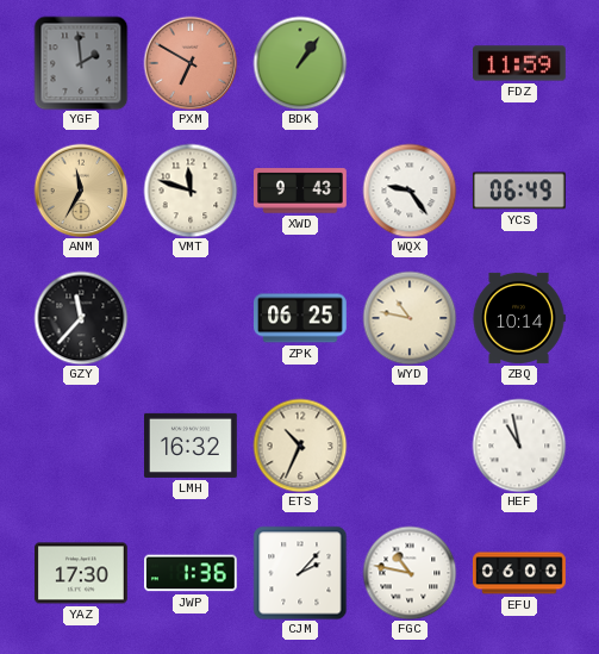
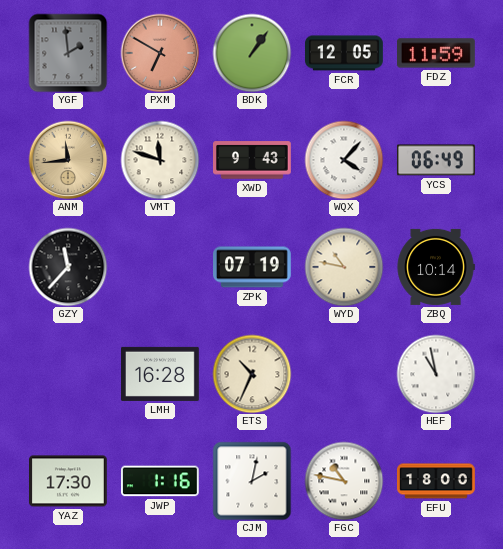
FCR: none -> 12:05 (345, 53)
ANM: 11:35 -> 11:44 (68, 160)
WQX: 9:24 -> 4:07 (344, 160)
ZPK: 06:25 -> 07:19 (253, 267)
LMH: 16:32 -> 16:28 (161, 374)
JWP: 1:36 -> 1:16 (161, 481)
CJM: 2:07 -> 2:02 (252, 481)
EFU: 06:00 -> 18:00 (437, 481)
